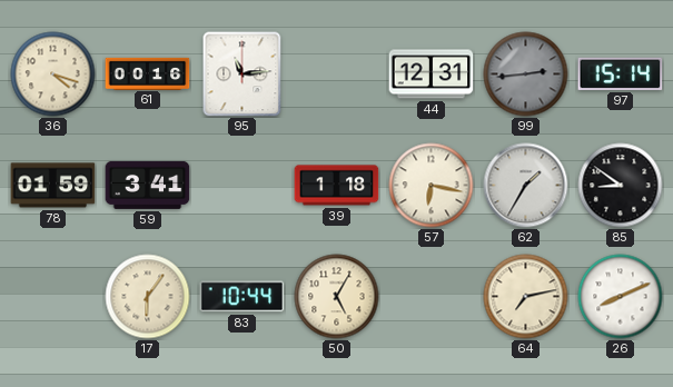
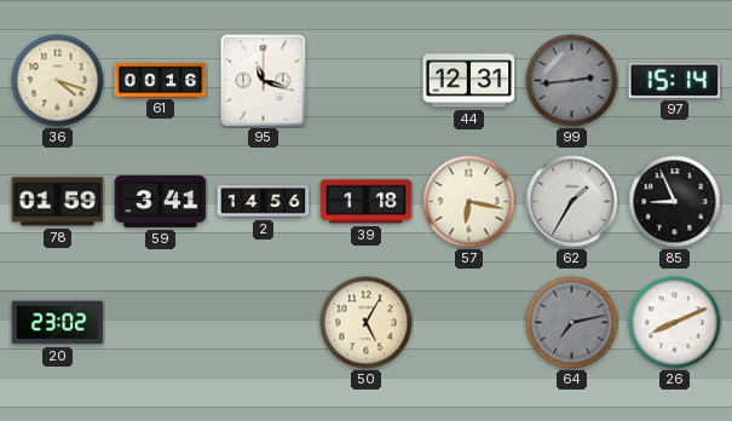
95: 11:14 -> 11:18 (264, 81)
2: none -> 14:56 (264, 202)
85: 8:51 -> 8:56 (675, 202)
20: none -> 23:02 (58, 323)
17: 6:06 -> none (148, 297)
83: 10:44 -> none (243, 297)
64 dial: cream -> grey (572, 323)
